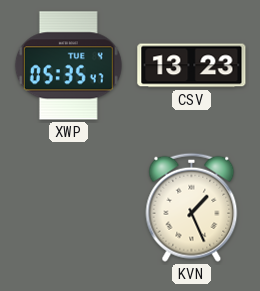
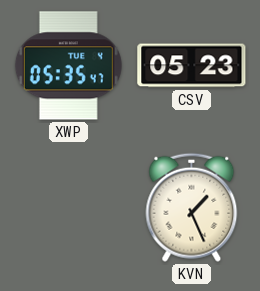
CSV: 13:23 -> 05:23 (192, 66)
